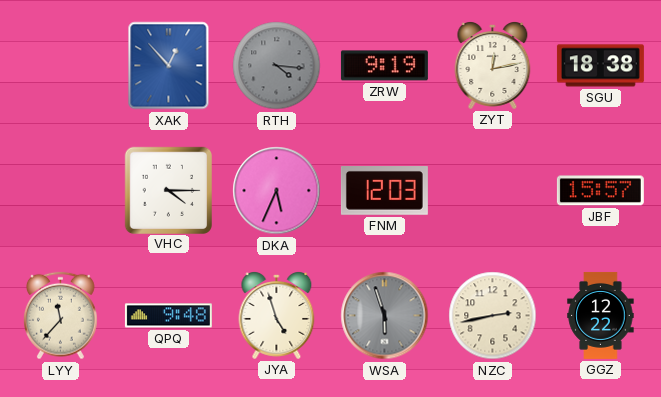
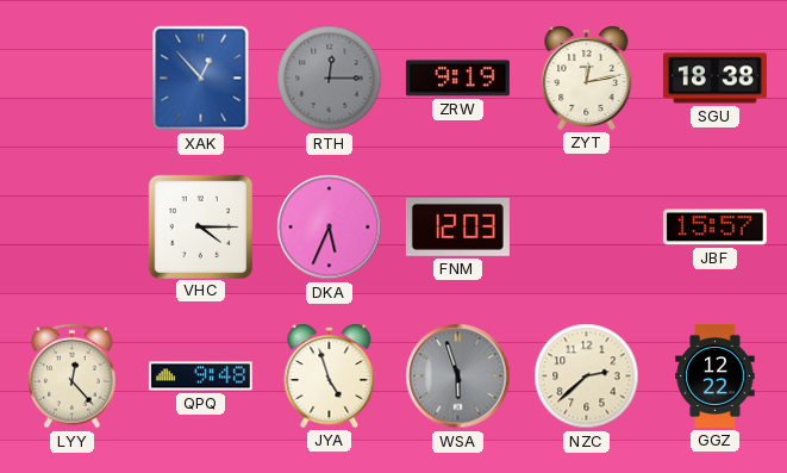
RTH: 4:16 -> 12:15 (330, 79)
LYY: 11:37 -> 12:23 (73, 376)
NZC: 2:43 -> 2:38 (587, 376)
